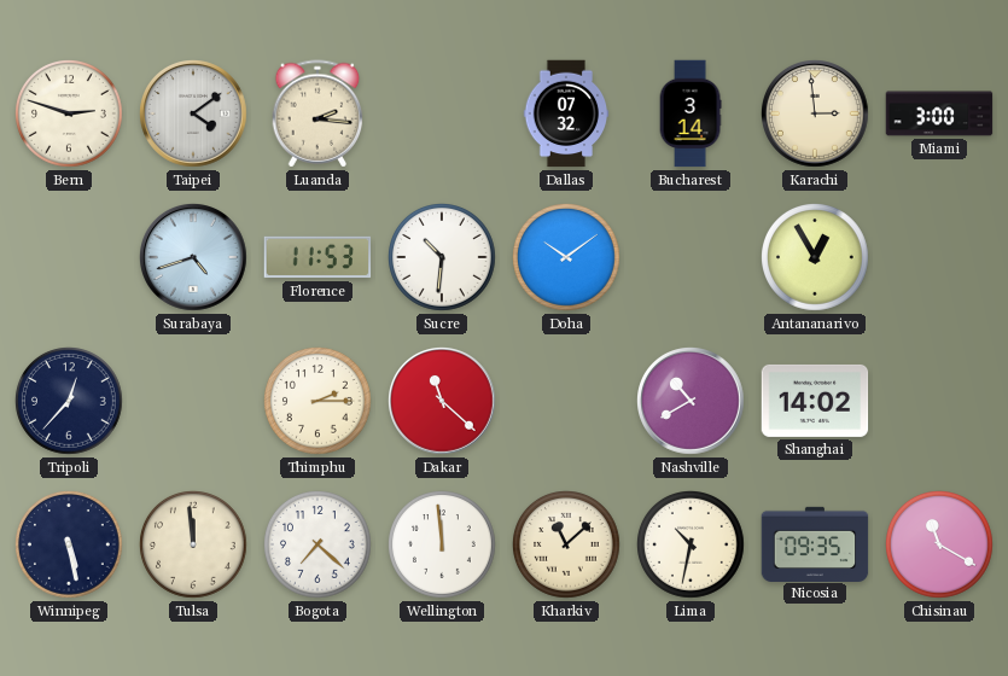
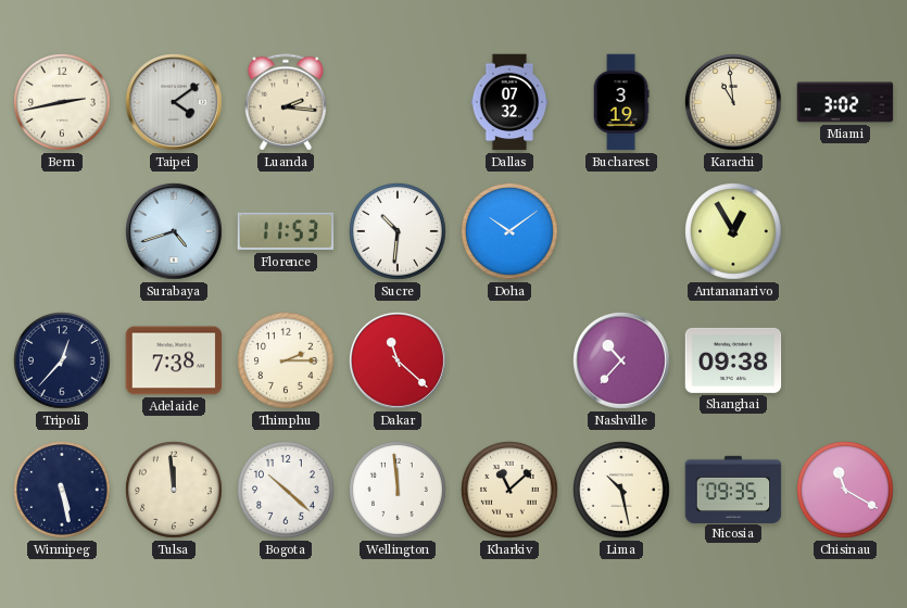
Bern: 2:48 -> 2:43 (63, 103)
Bucharest: 3:14 -> 3:19 (621, 102)
Karachi: 2:59 -> 10:59 (734, 103)
Miami: 3:00 -> 3:02 (845, 102)
Adelaide: none -> 7:38 (174, 360)
Nashville: 10:40 -> 10:37 (622, 362)
Shanghai: 14:02 -> 09:38 (733, 360)
Bogota: 7:22 -> 10:22 (287, 491)
Lima: 10:32 -> 10:28 (622, 491)
